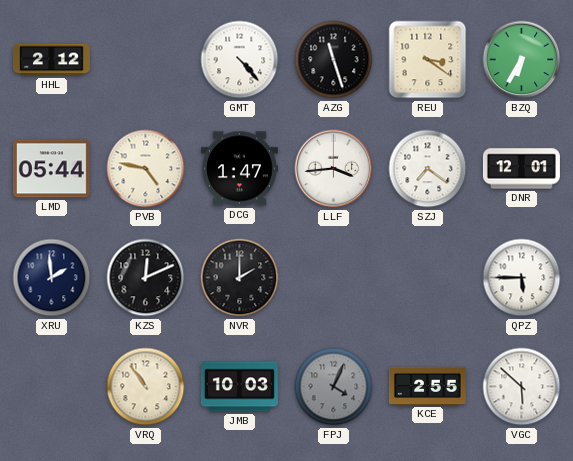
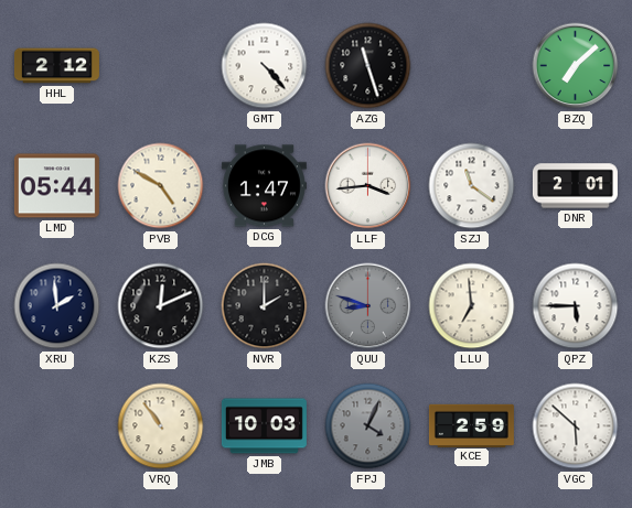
REU: 3:21 -> none (428, 60)
BZQ: 6:35 -> 7:08 (576, 66)
PVB: 4:47 -> 4:50 (161, 186)
SZJ: 7:21 -> 11:21 (472, 186)
DNR: 12:01 -> 2:01 (575, 186)
QUU: none -> 8:48 (368, 306)
LLU: none -> 6:59 (472, 306)
KCE: 2:55 -> 2:59 (471, 425)
